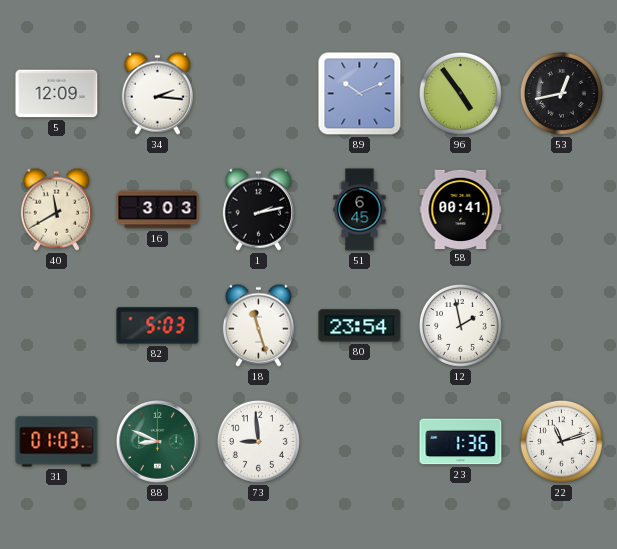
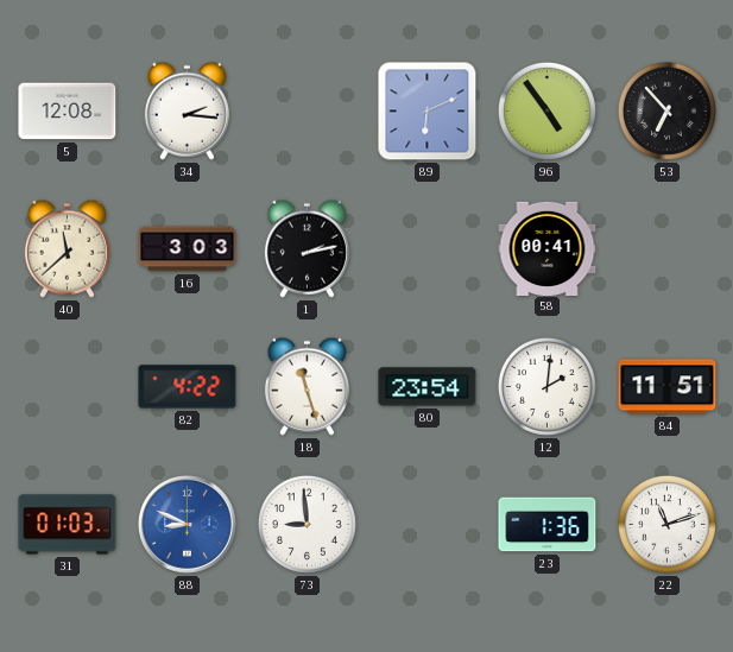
5: 12:09 -> 12:08 (68, 112)
89: 10:11 -> 6:11 (428, 112)
53: 12:43 -> 6:53 (666, 110)
40: 11:40 -> 11:38 (67, 248)
51: 6:45 -> none (360, 210)
82: 5:03 -> 4:22 (188, 387)
12: 1:58 -> 2:01 (546, 386)
84: none -> 11:51 (668, 387)
88 dial: green -> blue (188, 525)
